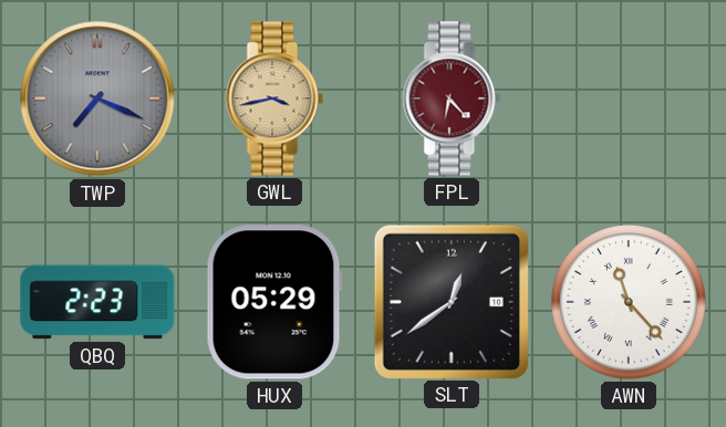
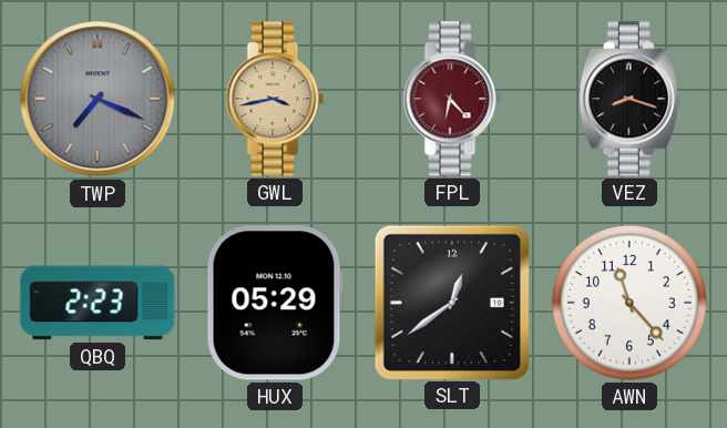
VEZ: none -> 8:18 (629, 99)
AWN numerals: Roman -> Arabic (629, 303)
